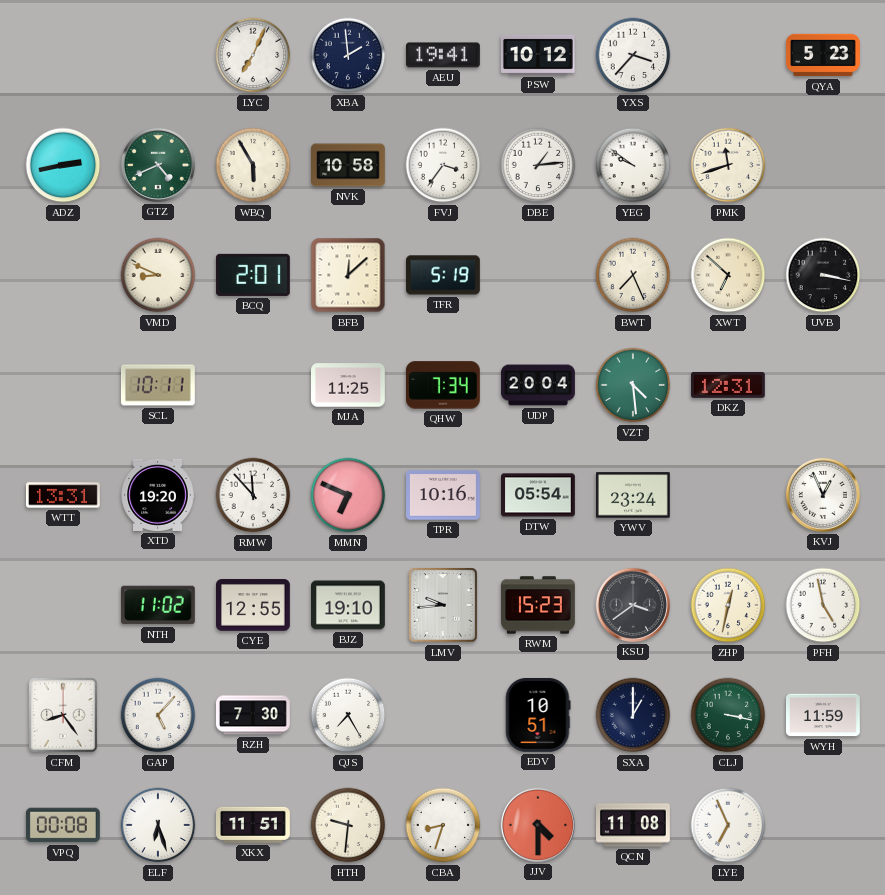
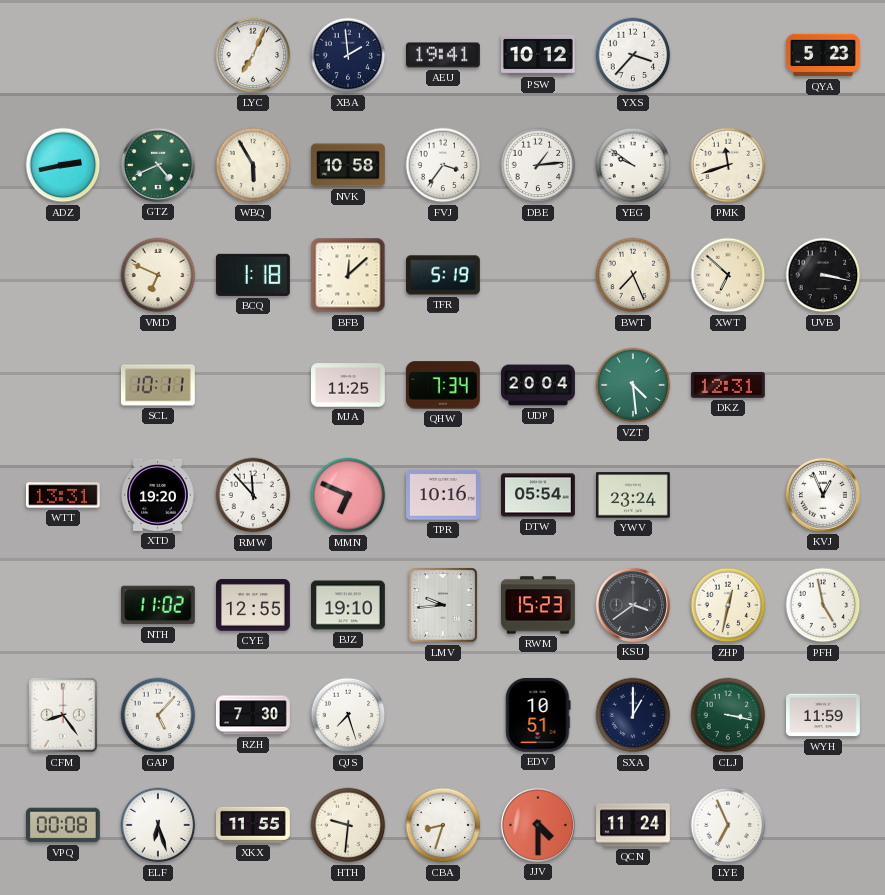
VMD: 8:49 -> 6:49 (158, 275)
BCQ: 2:01 -> 1:18 (253, 275)
QJS: 7:25 -> 7:27 (348, 715)
XKX: 11:51 -> 11:55 (254, 825)
QCN: 11:08 -> 11:24 (634, 825)
